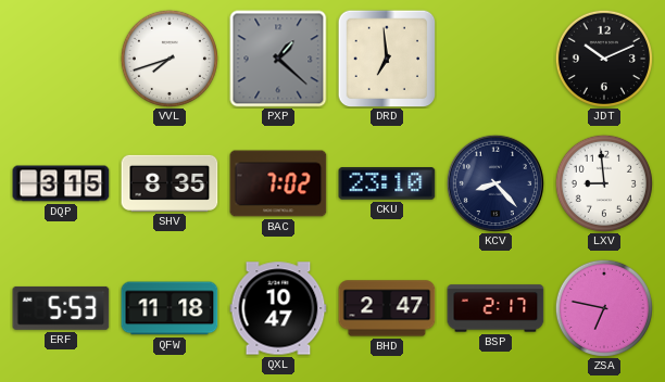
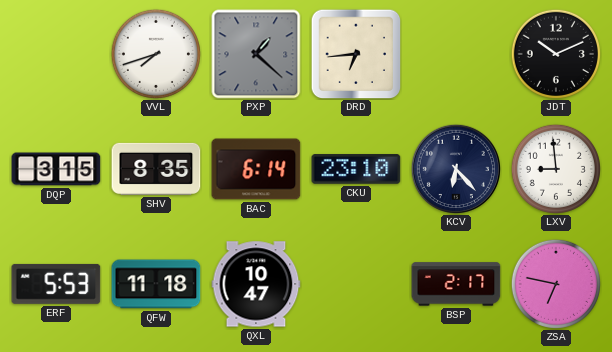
DRD: 6:59 -> 6:44 (356, 54)
BAC: 7:02 -> 6:14 (256, 169)
KCV: 8:23 -> 6:23 (456, 169)
BHD: 2:47 -> none (387, 308)
